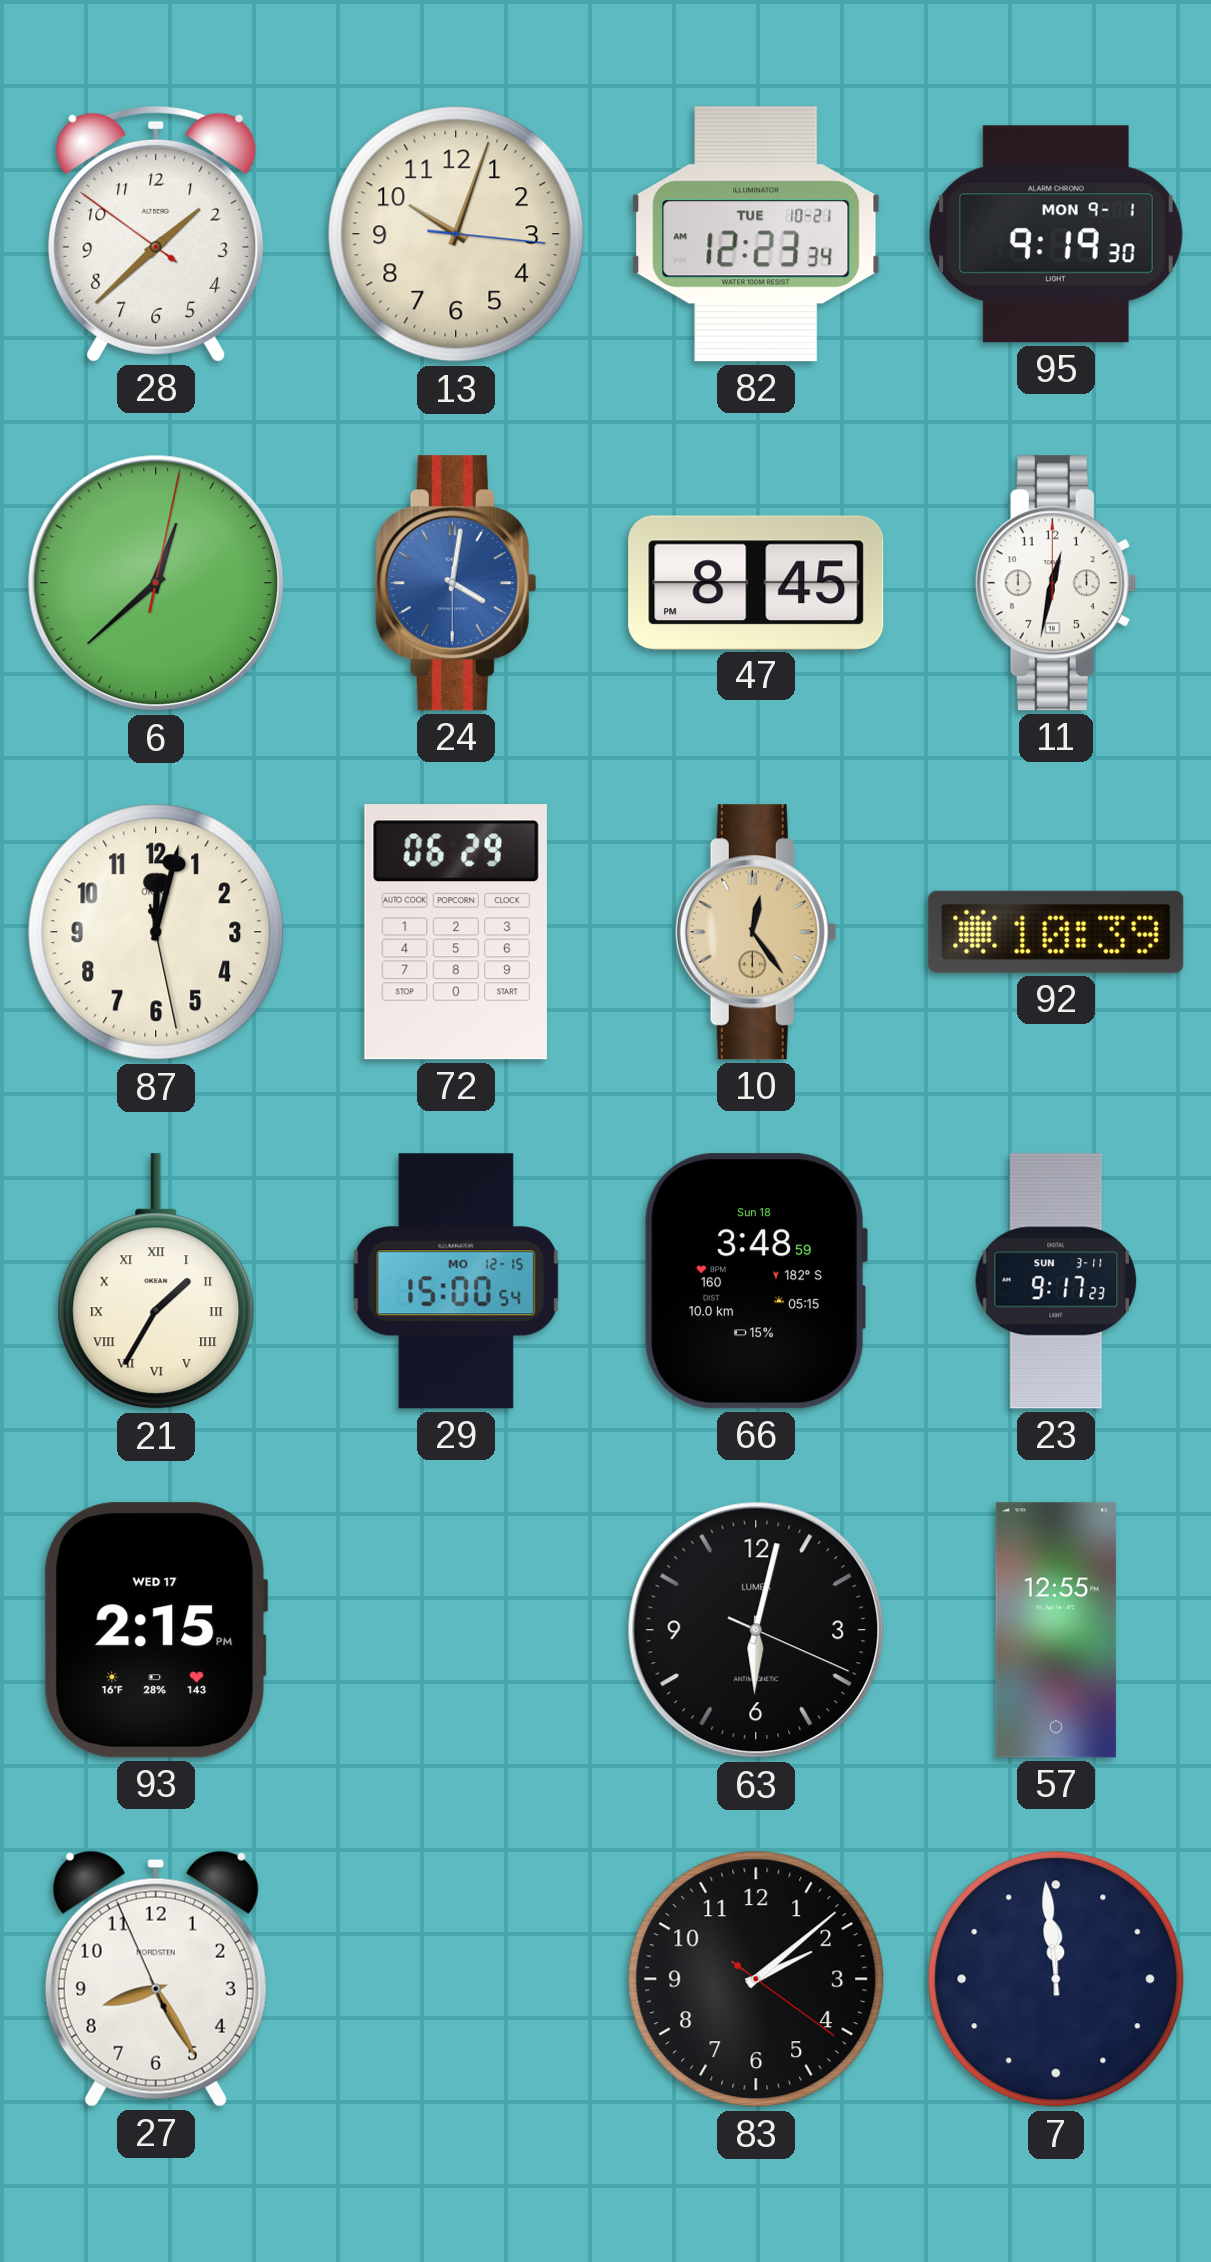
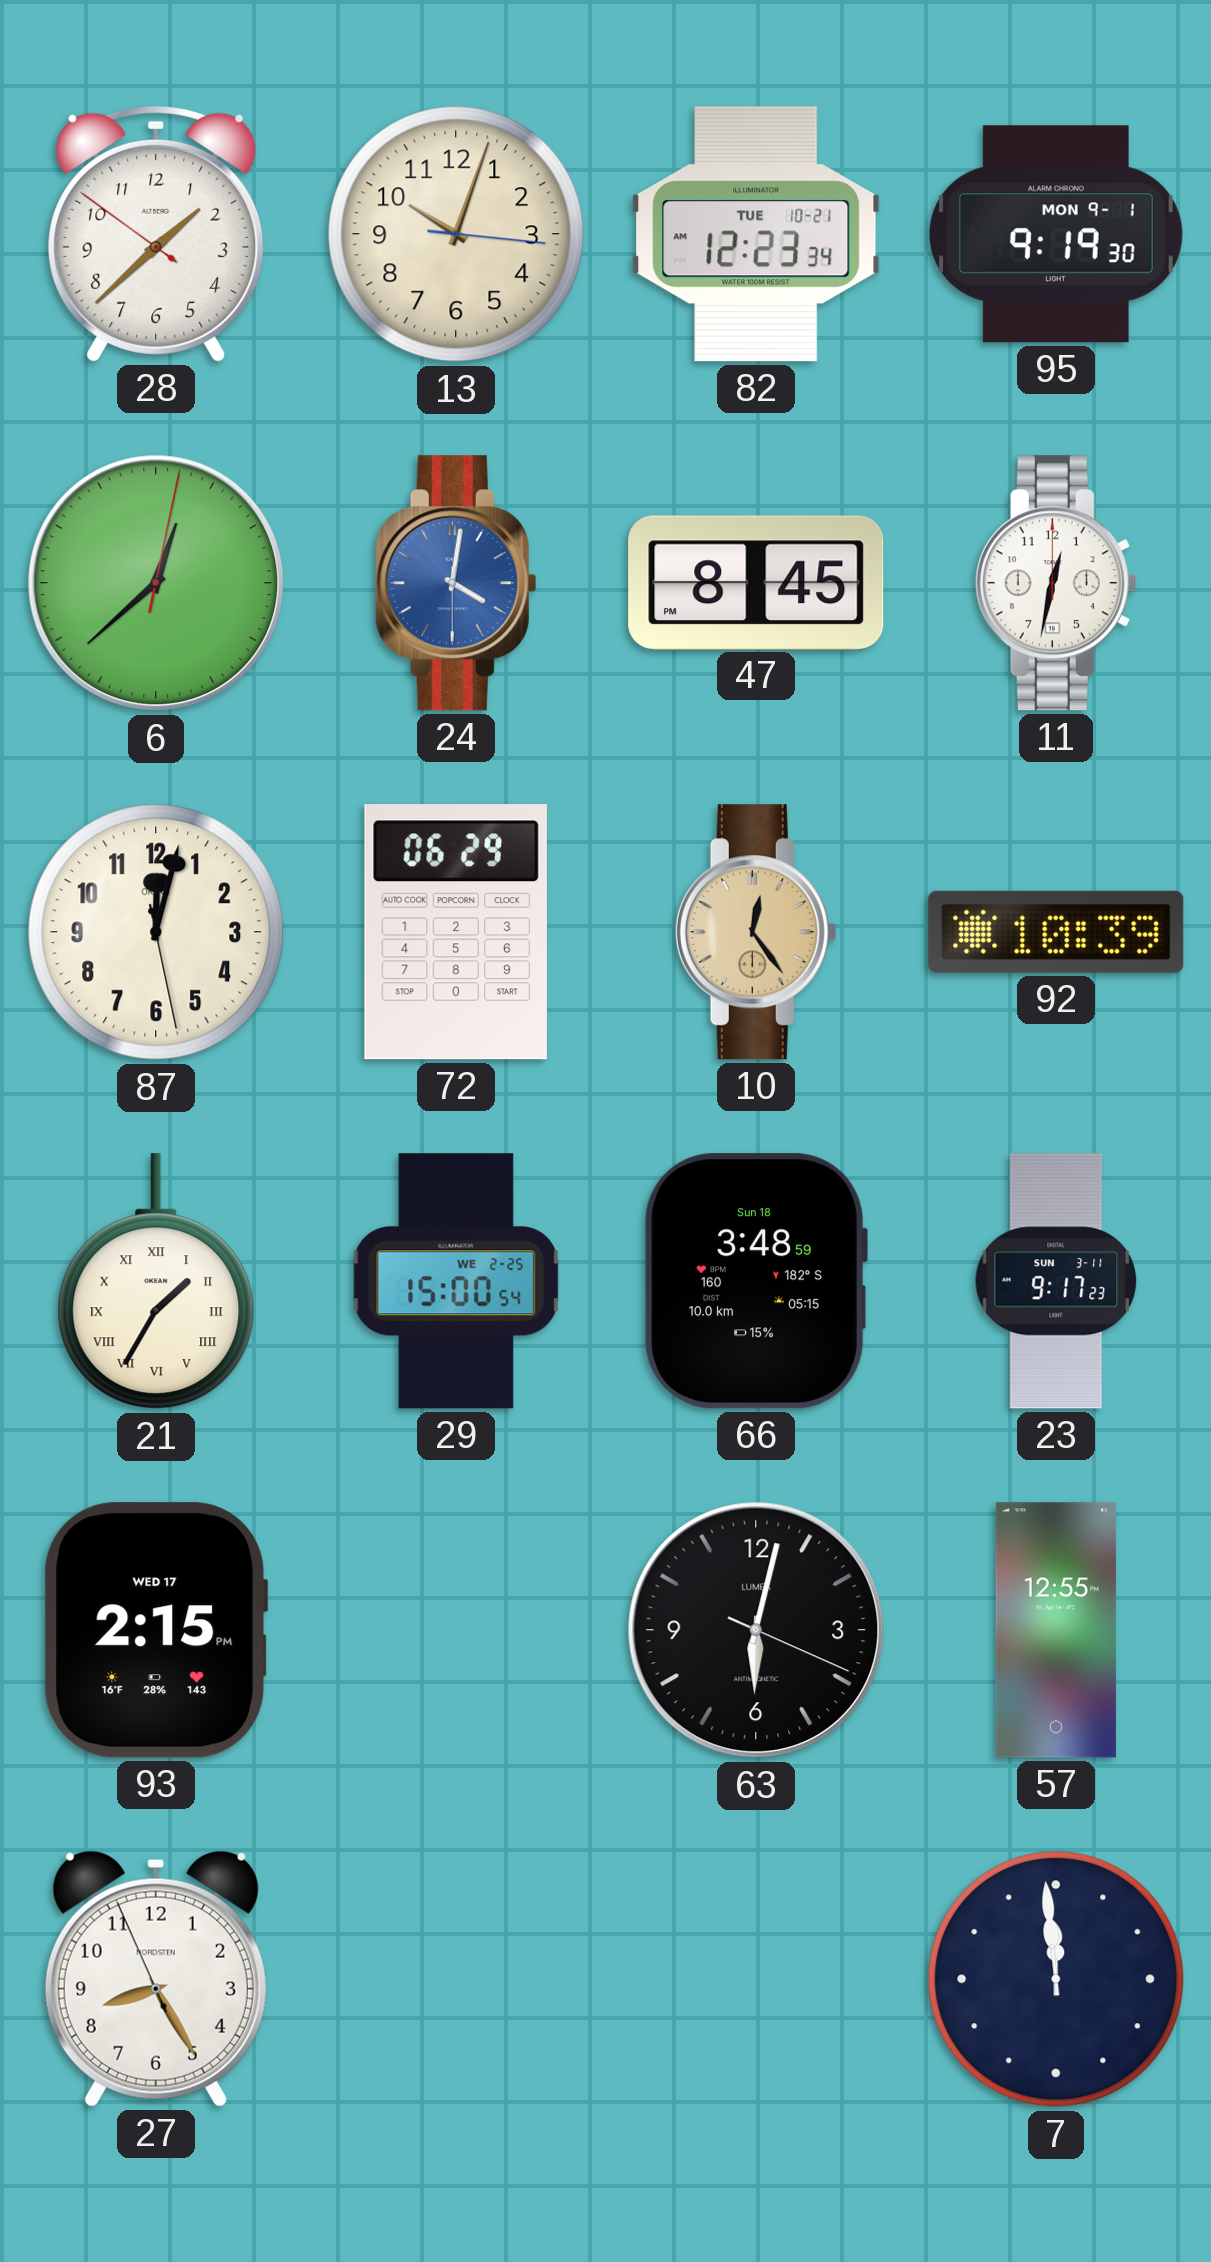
29 date: MO 12-15 -> WE 2-25 (456, 1281)
83: 2:08 -> none (756, 1979)
